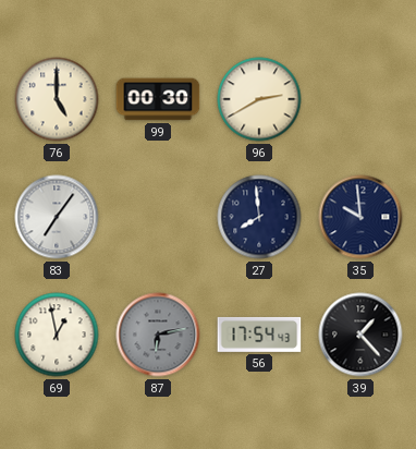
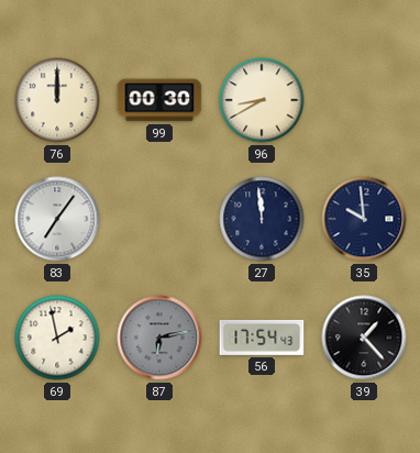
76: 5:00 -> 12:00 (57, 100)
96: 2:40 -> 8:40 (262, 100)
27: 7:59 -> 11:59 (262, 219)
69: 12:58 -> 1:58 (57, 338)
